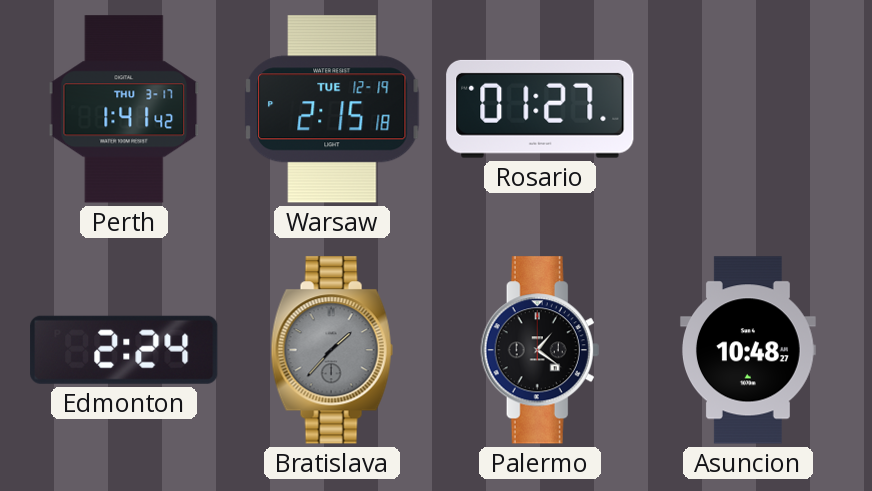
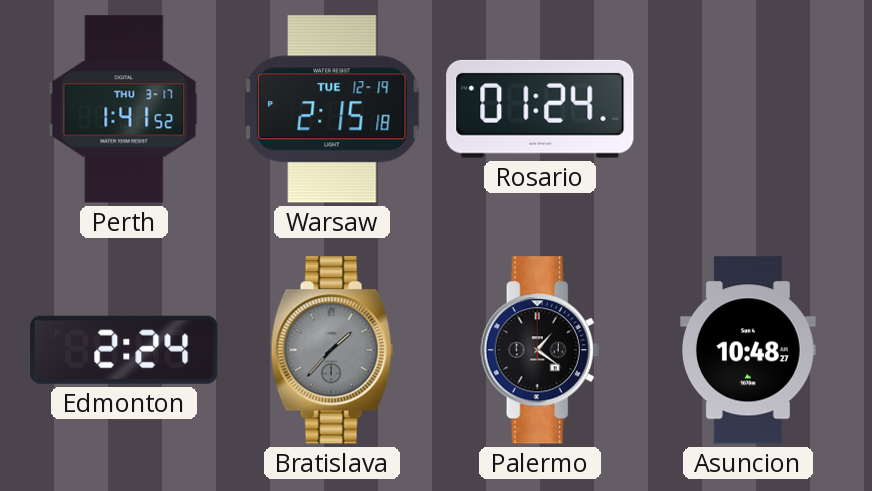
Perth: 1:41:42 -> 1:41:52 (124, 109)
Rosario: 01:27 -> 01:24 (540, 109)
